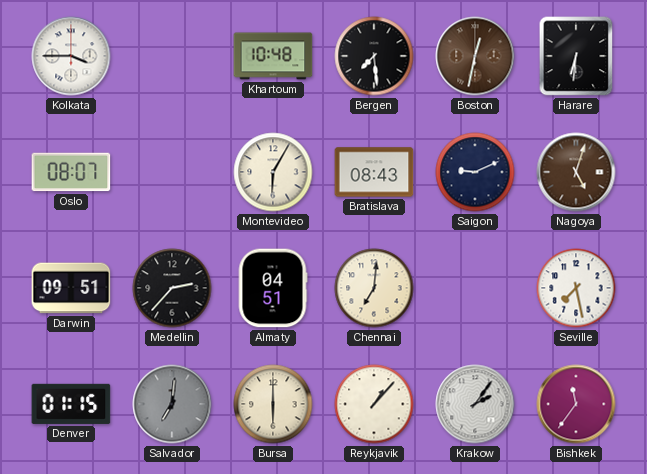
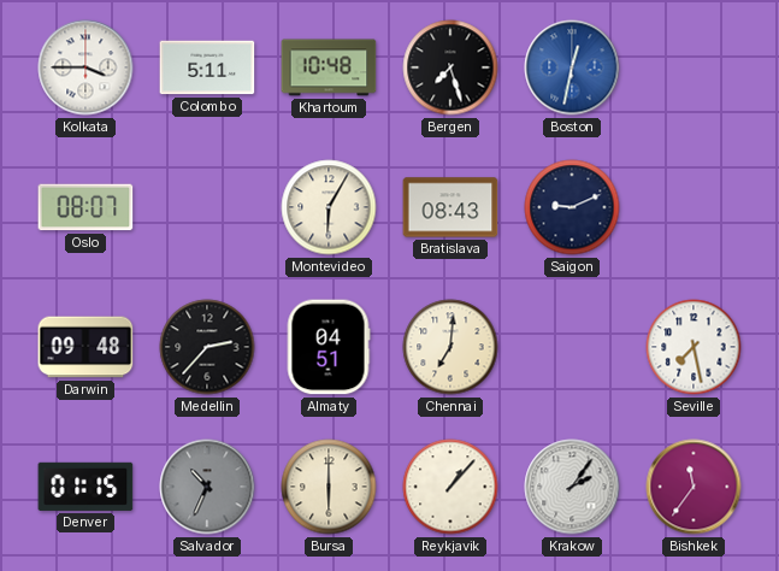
Colombo: none -> 5:11 (207, 67)
Bergen: 7:29 -> 7:27 (450, 67)
Boston dial: brown -> blue (572, 67)
Harare: 6:31 -> none (576, 56)
Nagoya: 5:03 -> none (576, 172)
Darwin: 09:51 -> 09:48 (85, 347)
Salvador: 7:01 -> 10:34 (207, 487)
